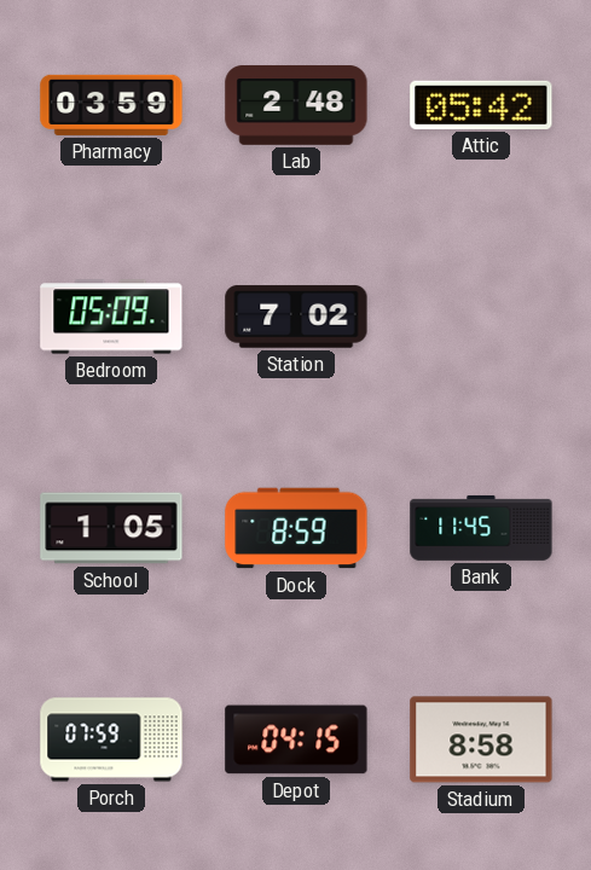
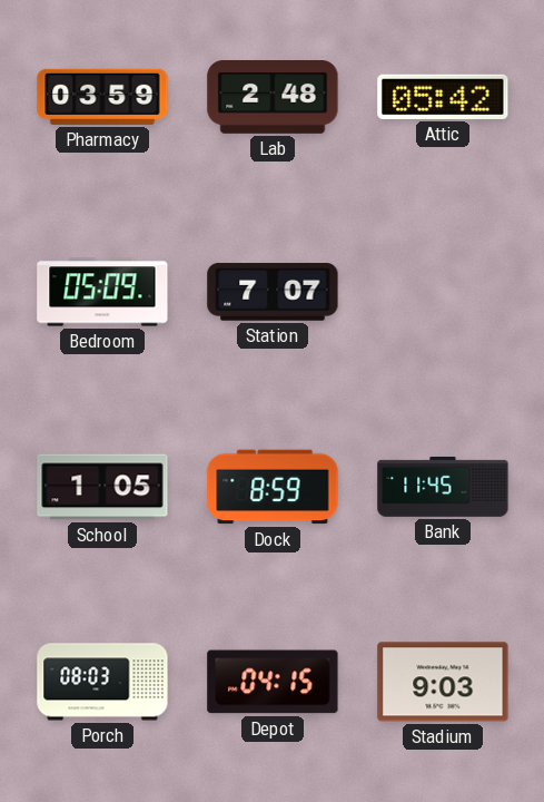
Station: 7:02 -> 7:07 (273, 292)
Porch: 07:59 -> 08:03 (102, 682)
Stadium: 8:58 -> 9:03 (443, 682)
